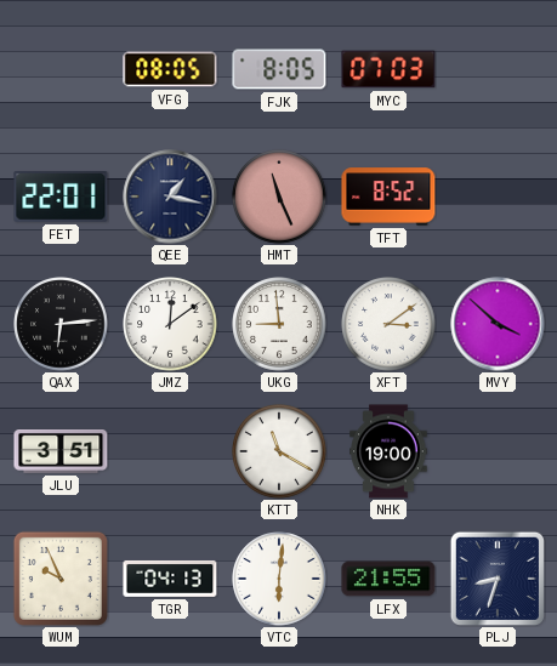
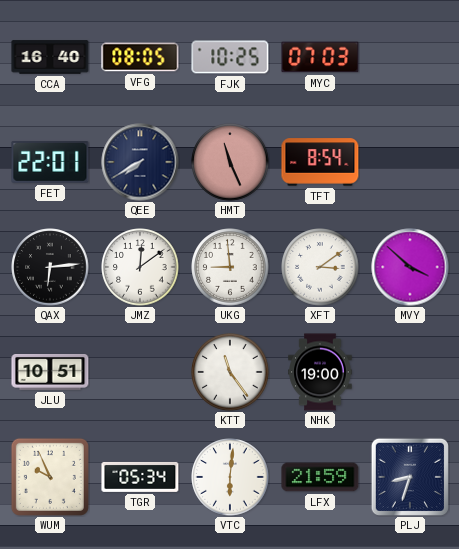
CCA: none -> 16:40 (50, 57)
FJK: 8:05 -> 10:25 (230, 57)
QEE: 1:17 -> 7:40 (140, 162)
TFT: 8:52 -> 8:54 (320, 162)
JLU: 3:51 -> 10:51 (50, 373)
KTT: 11:20 -> 11:24 (230, 372)
TGR: 04:13 -> 05:34 (140, 477)
LFX: 21:55 -> 21:59 (320, 477)
